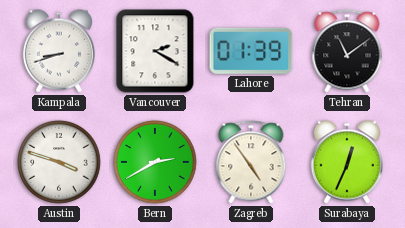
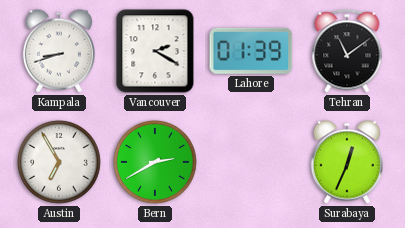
Austin: 3:48 -> 6:55 (59, 162)
Zagreb: 4:54 -> none (251, 162)
